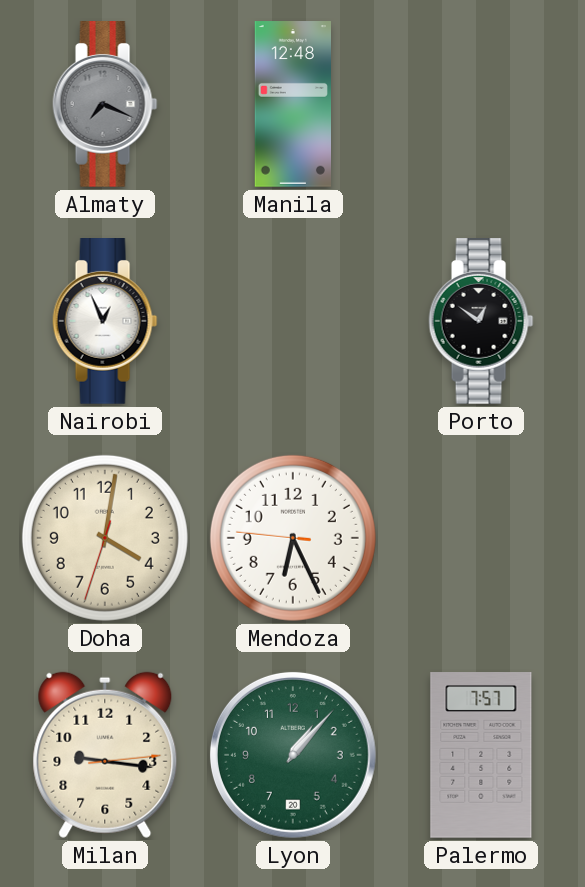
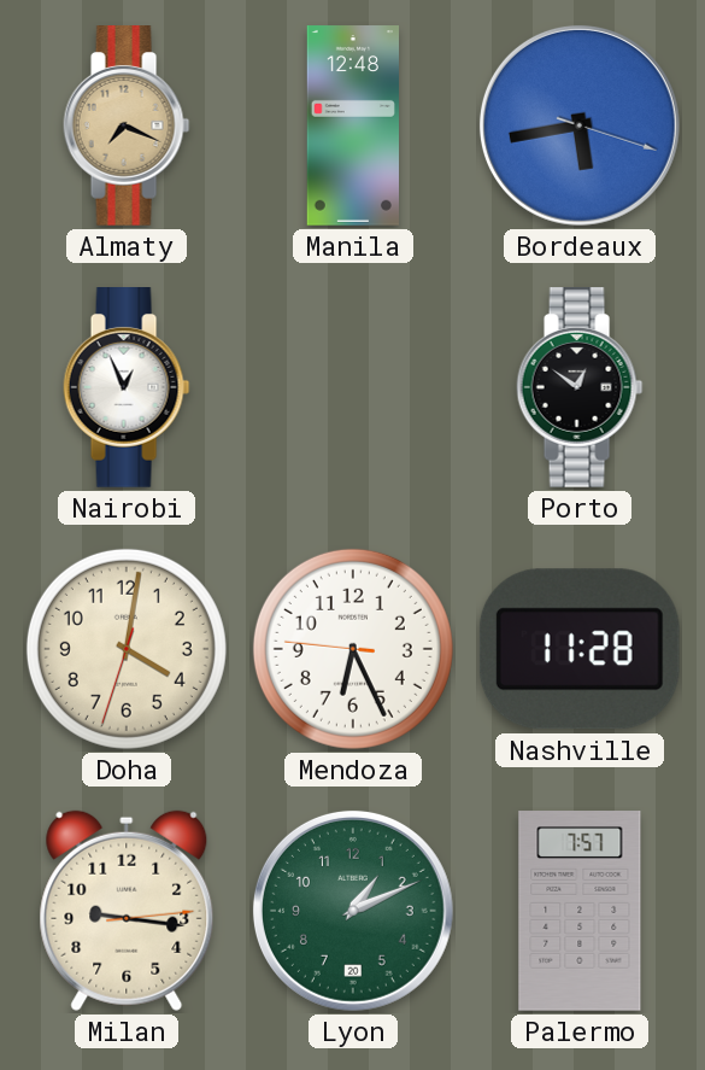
Almaty dial: grey -> champagne (127, 127)
Bordeaux: none -> 5:43 (580, 125)
Nashville: none -> 11:28 (580, 649)
Lyon: 1:07 -> 1:11 (353, 911)
